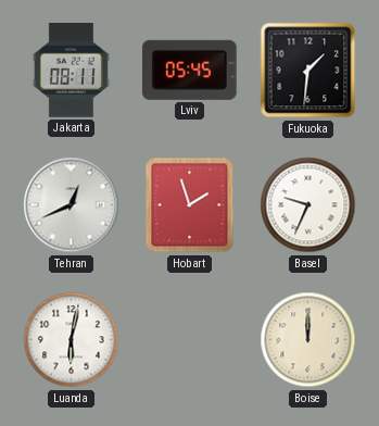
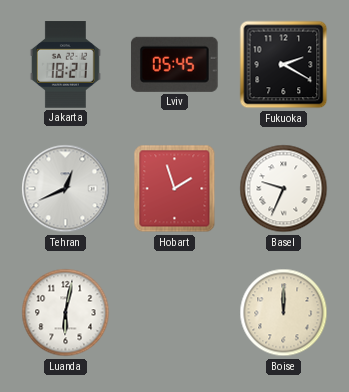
Jakarta: 08:11 -> 18:21 (65, 65)
Fukuoka: 1:31 -> 2:20 (284, 65)
